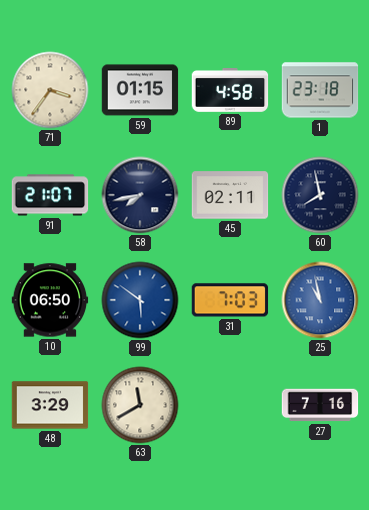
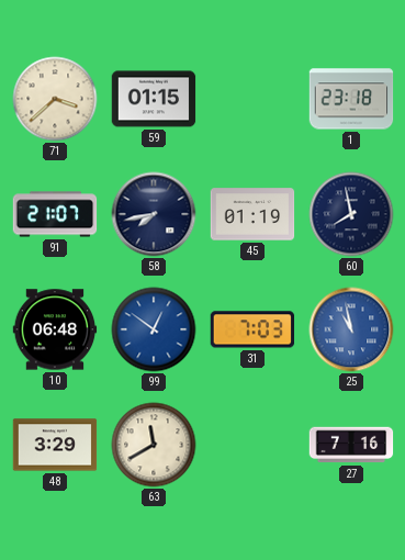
71: 3:36 -> 3:38 (55, 99)
89: 4:58 -> none (230, 91)
45: 02:11 -> 01:19 (252, 214)
10: 06:50 -> 06:48 (55, 329)
99: 5:51 -> 12:51 (154, 329)
